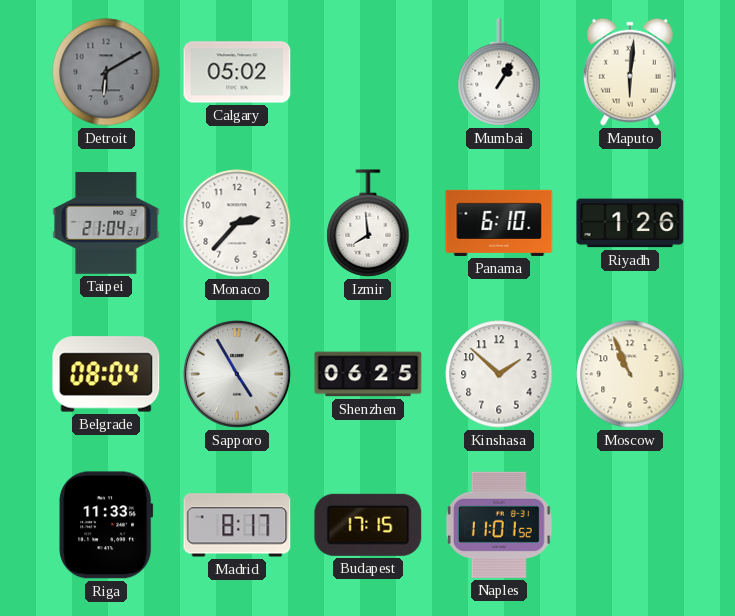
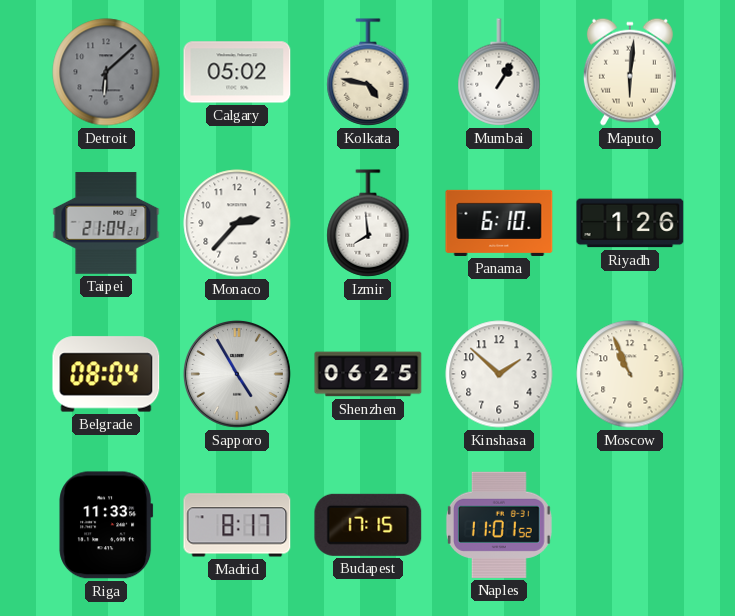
Detroit: 6:10 -> 6:08 (106, 72)
Kolkata: none -> 4:47 (368, 72)
